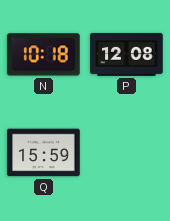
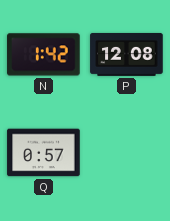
N: 10:18 -> 1:42 (44, 55)
Q: 15:59 -> 0:57 (44, 153)
